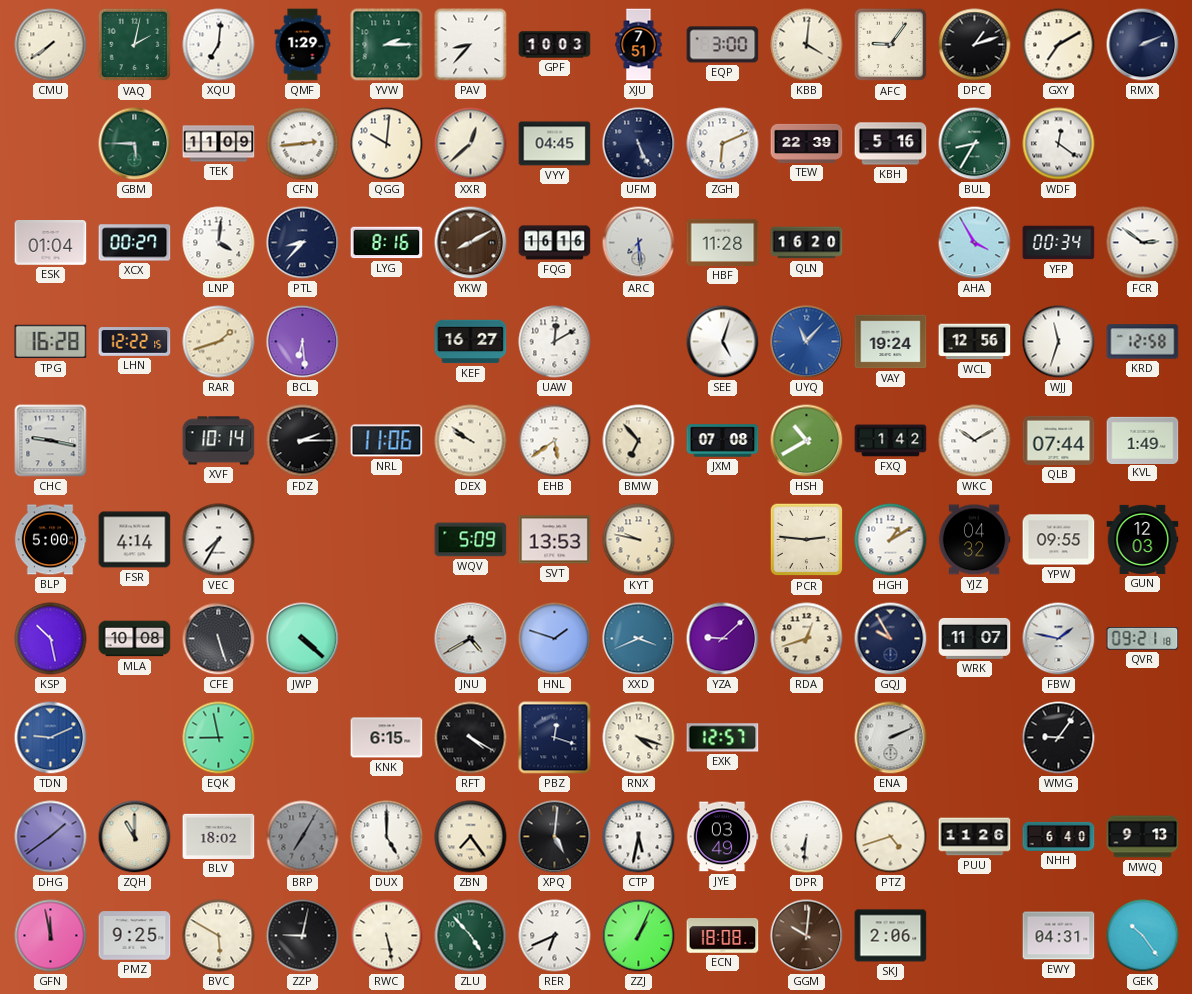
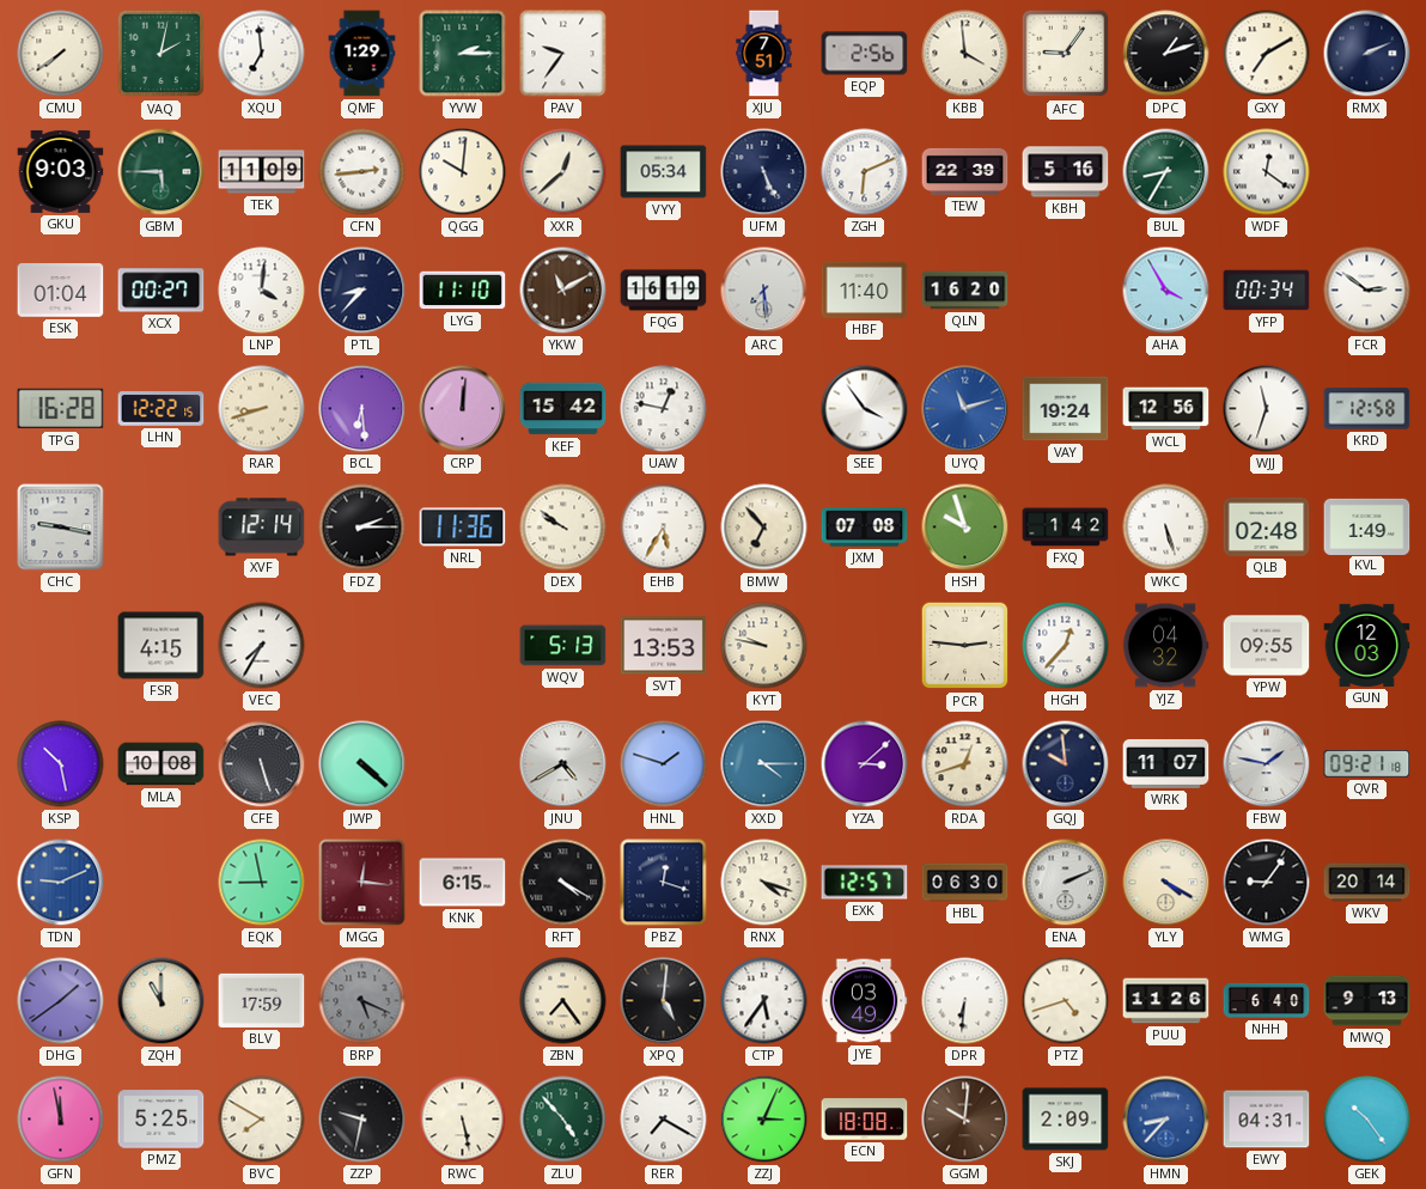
XQU: 7:01 -> 6:59 (262, 54)
PAV: 8:37 -> 9:36 (563, 54)
GPF: 10:03 -> none (555, 45)
EQP: 3:00 -> 2:56 (865, 54)
KBB: 4:01 -> 3:59 (965, 54)
GKU: none -> 9:03 (61, 171)
VYY: 04:45 -> 05:34 (664, 172)
LYG: 8:16 -> 11:10 (463, 291)
YKW: 8:10 -> 11:10 (563, 291)
FQG: 16:16 -> 16:19 (664, 291)
HBF: 11:28 -> 11:40 (865, 289)
RAR: 1:42 -> 8:42 (262, 409)
CRP: none -> 12:01 (463, 409)
KEF: 16:27 -> 15:42 (563, 409)
UAW: 12:10 -> 12:47 (664, 409)
SEE: 5:03 -> 3:54 (865, 409)
UYQ: 11:07 -> 11:12 (965, 409)
XVF: 10:14 -> 12:14 (262, 528)
NRL: 11:06 -> 11:36 (463, 528)
EHB: 5:39 -> 5:35 (664, 528)
HSH: 10:40 -> 9:57 (965, 528)
WKC: 10:10 -> 5:27 (1166, 528)
QLB: 07:44 -> 02:48 (1267, 526)
BLP: 5:00 -> none (50, 540)
FSR: 4:14 -> 4:15 (162, 646)
WQV: 5:09 -> 5:13 (563, 646)
HGH: 1:10 -> 12:37 (1066, 646)
XXD: 3:41 -> 4:15 (764, 764)
YZA: 9:08 -> 3:08 (865, 764)
GQJ: 9:55 -> 9:59 (1066, 764)
MGG: none -> 12:16 (362, 883)
HBL: none -> 06:30 (965, 883)
YLY: none -> 4:20 (1166, 883)
WKV: none -> 20:14 (1367, 883)
BLV: 18:02 -> 17:59 (262, 1000)
BRP: 7:05 -> 5:19 (362, 1001)
DUX: 5:00 -> none (387, 837)
CTP: 5:32 -> 5:36 (764, 1001)
PMZ: 9:25 -> 5:25 (162, 1120)
BVC: 5:50 -> 7:50 (262, 1120)
ZZP: 9:02 -> 9:32 (362, 1120)
RER: 6:41 -> 7:20 (664, 1120)
ZZJ: 1:04 -> 3:04 (764, 1120)
SKJ: 2:06 -> 2:09 (1066, 1120)
HMN: none -> 8:37 (1166, 1120)
